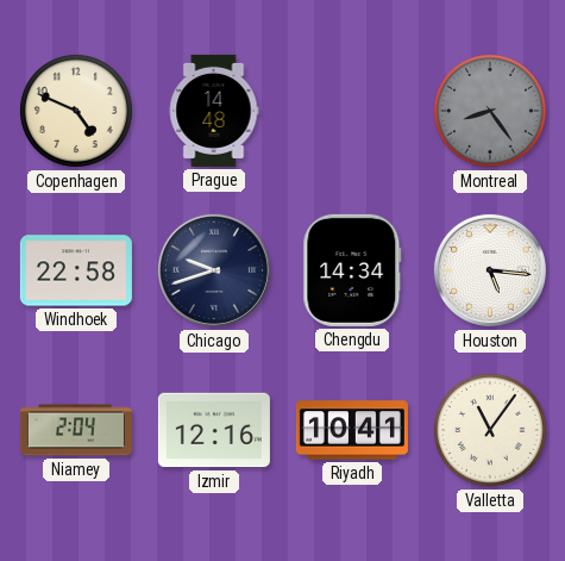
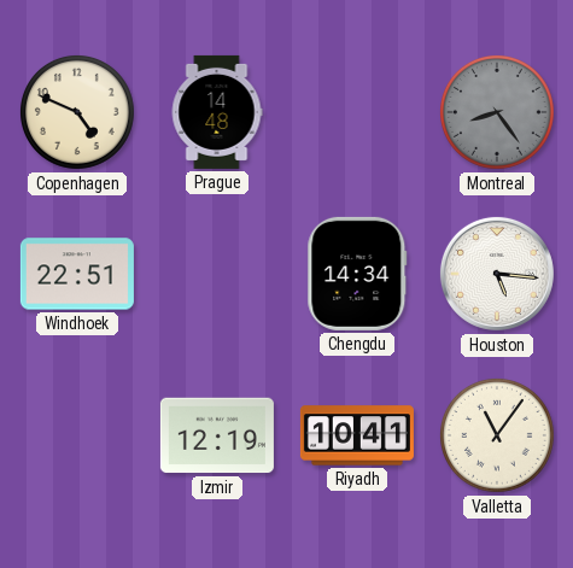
Windhoek: 22:58 -> 22:51 (77, 274)
Chicago: 9:42 -> none (214, 270)
Niamey: 2:04 -> none (76, 430)
Izmir: 12:16 -> 12:19 (217, 435)
